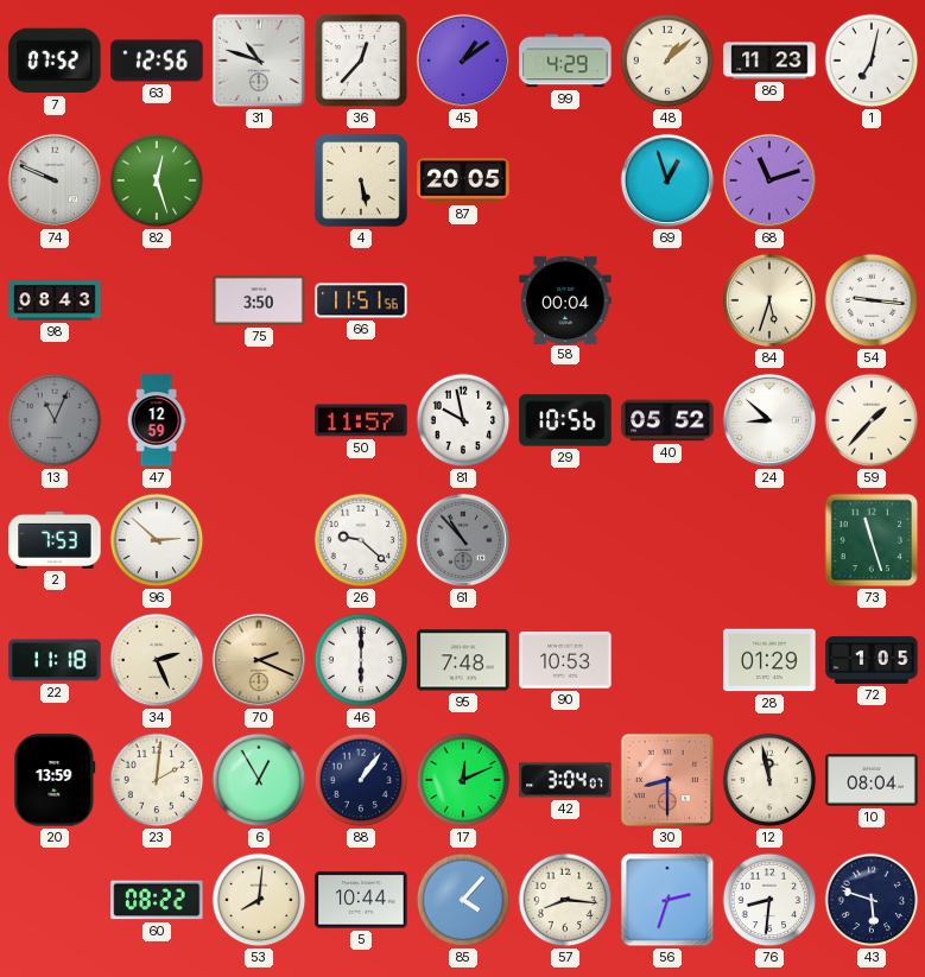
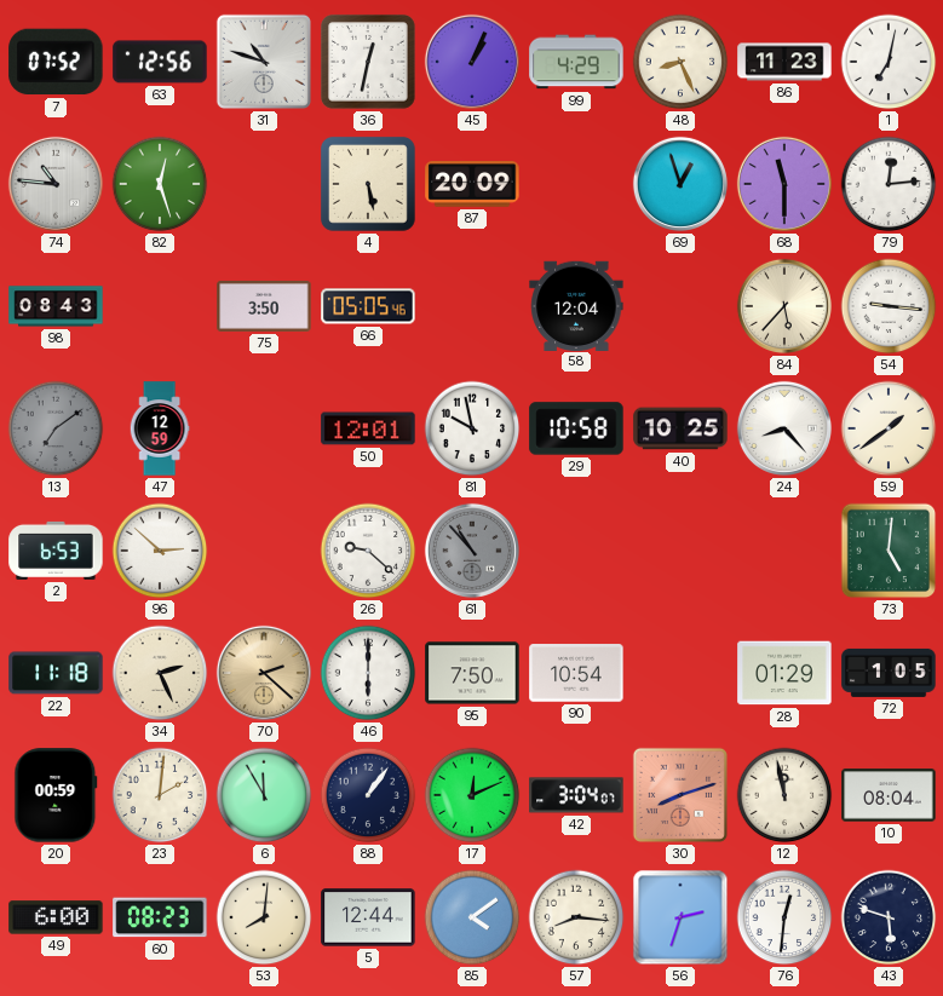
36: 12:37 -> 12:32 (368, 62)
45: 1:09 -> 1:04 (472, 62)
48: 1:08 -> 8:26 (680, 62)
74: 9:49 -> 10:46 (56, 184)
87: 20:05 -> 20:09 (472, 184)
68: 11:12 -> 11:30 (784, 184)
79: none -> 12:14 (889, 184)
66: 11:51 -> 05:05 (368, 306)
58: 00:04 -> 12:04 (576, 305)
84: 5:33 -> 5:37 (784, 306)
13: 11:04 -> 7:09 (56, 428)
50: 11:57 -> 12:01 (368, 428)
29: 10:56 -> 10:58 (576, 428)
40: 05:52 -> 10:25 (680, 428)
24: 8:52 -> 8:23 (784, 428)
59: 1:37 -> 1:39 (889, 428)
2: 7:53 -> 6:53 (56, 551)
73: 11:27 -> 5:01 (889, 551)
70: 2:19 -> 2:22 (264, 673)
95: 7:48 -> 7:50 (472, 673)
90: 10:53 -> 10:54 (576, 673)
20: 13:59 -> 00:59 (56, 795)
6: 12:55 -> 11:55 (264, 795)
30: 8:30 -> 8:12 (680, 795)
49: none -> 6:00 (56, 917)
60: 08:22 -> 08:23 (160, 917)
5: 10:44 -> 12:44 (368, 917)
85: 4:07 -> 4:09 (472, 917)
76: 8:31 -> 12:31 (784, 917)
